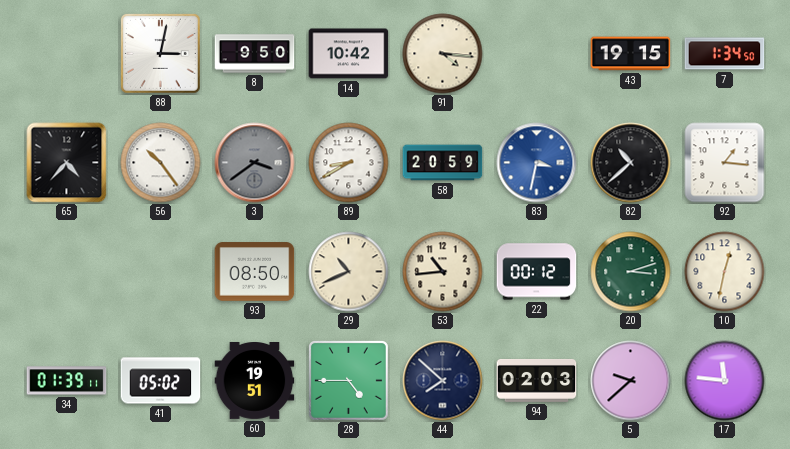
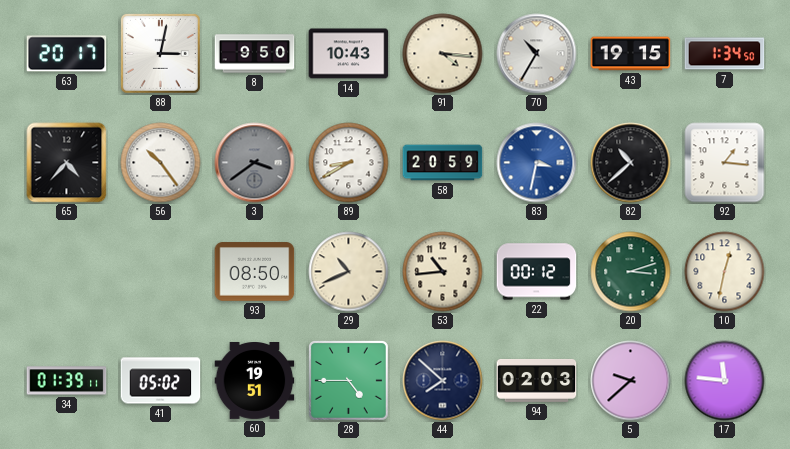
63: none -> 20:17 (67, 54)
14: 10:42 -> 10:43 (349, 54)
70: none -> 10:35 (537, 54)
